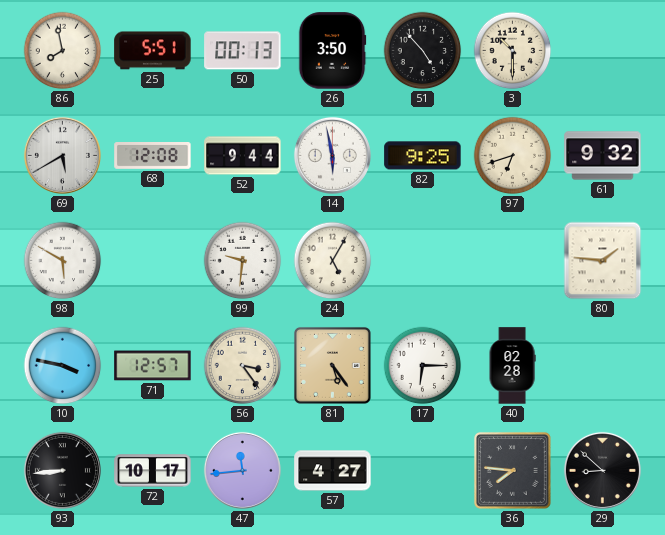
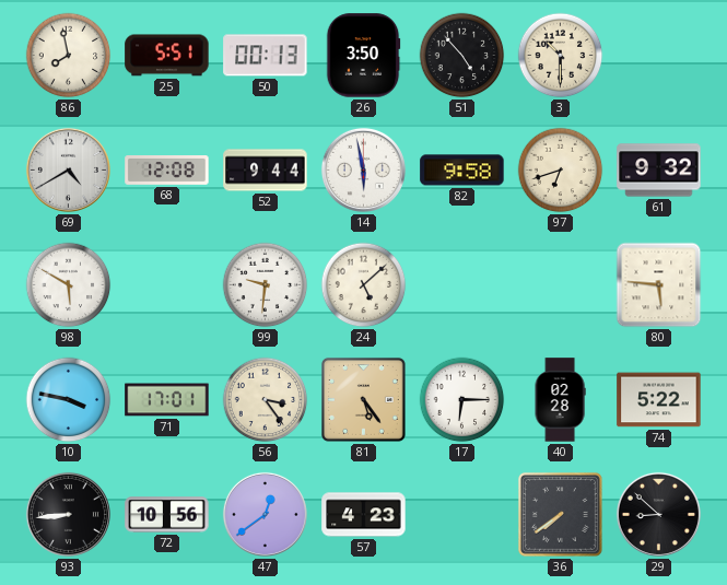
69: 5:40 -> 4:40 (68, 169)
82: 9:25 -> 9:58 (462, 171)
24: 5:05 -> 5:08 (364, 285)
80: 1:46 -> 5:46 (659, 285)
71: 12:57 -> 17:01 (167, 400)
74: none -> 5:22 (659, 400)
72: 10:17 -> 10:56 (167, 515)
47: 11:44 -> 12:39 (265, 514)
57: 4:27 -> 4:23 (364, 515)
36: 7:46 -> 7:39 (560, 514)
